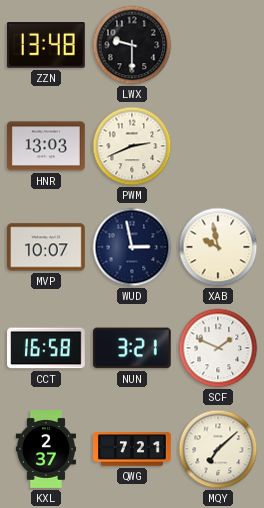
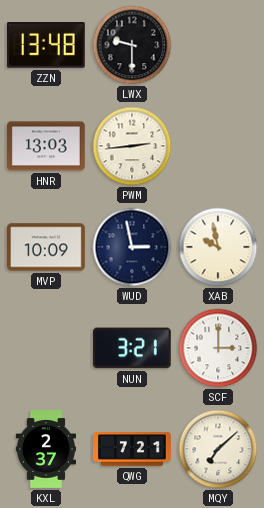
PWM: 2:41 -> 2:44 (132, 146)
MVP: 10:07 -> 10:09 (46, 247)
CCT: 16:58 -> none (47, 348)
SCF: 1:49 -> 3:00 (218, 348)
